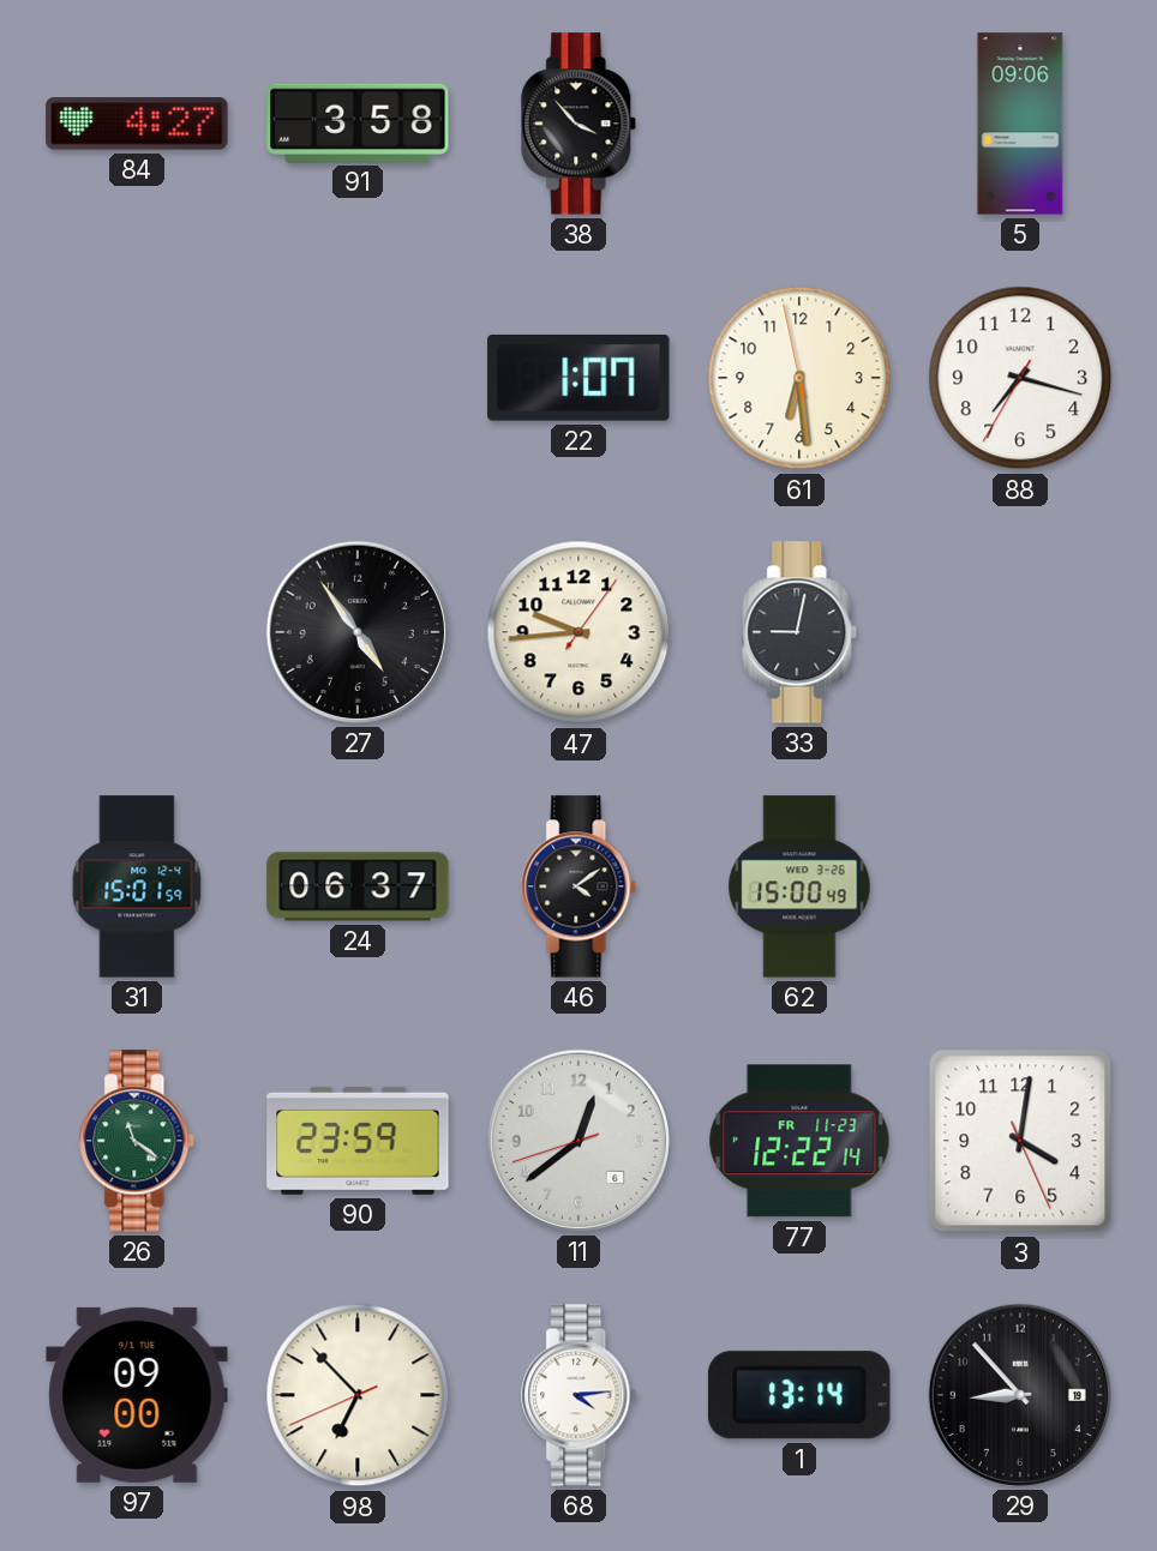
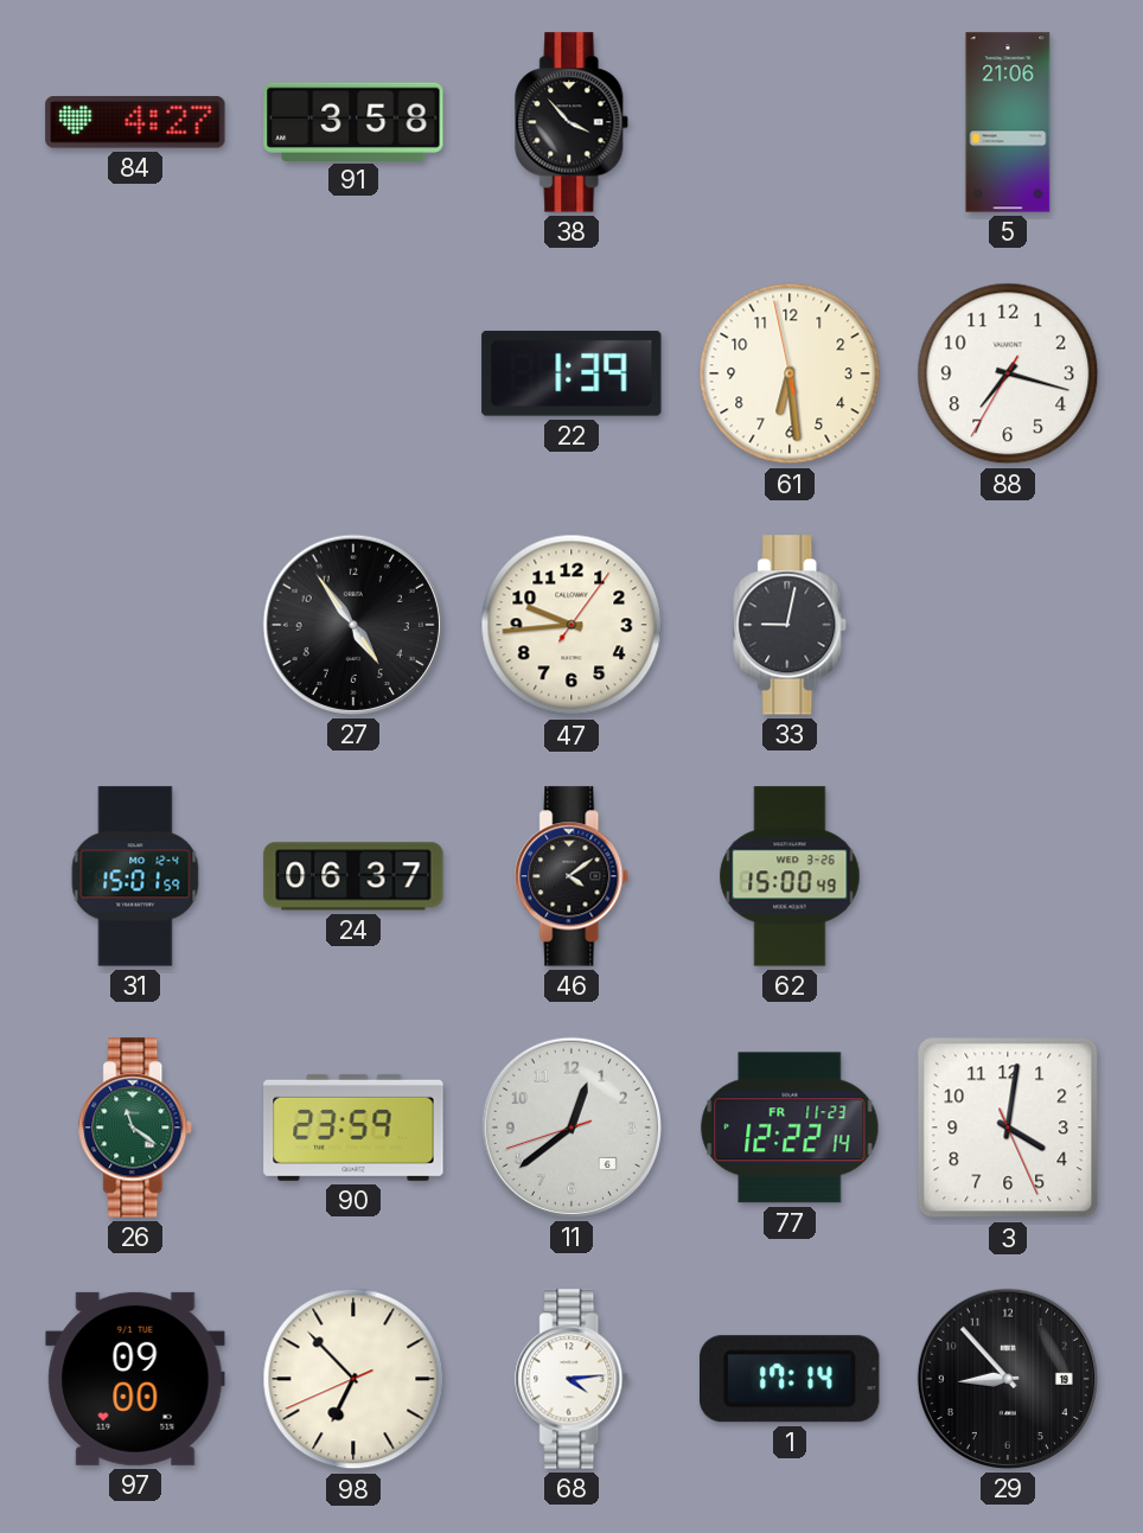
5: 09:06 -> 21:06 (1008, 122)
22: 1:07 -> 1:39 (571, 373)
1: 13:14 -> 17:14 (791, 1379)
